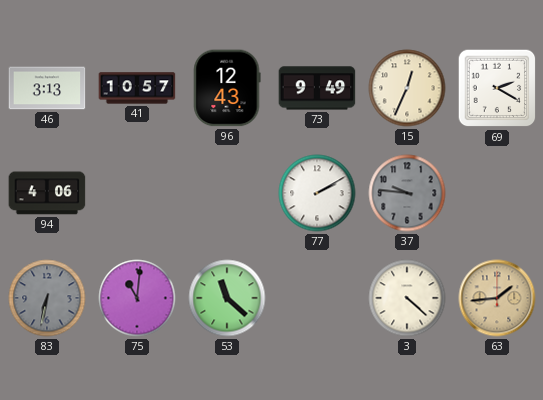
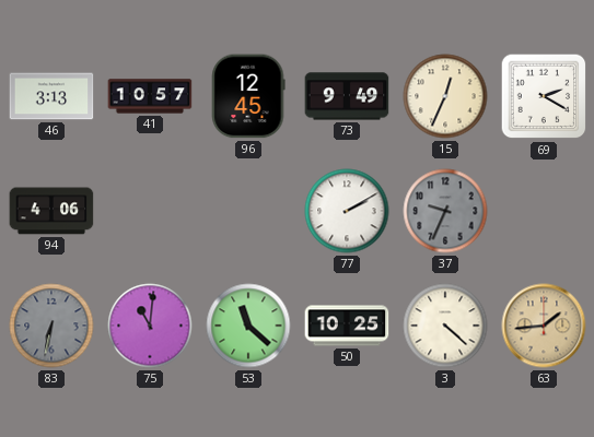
96: 12:43 -> 12:45 (248, 96)
37: 9:46 -> 9:34 (445, 211)
50: none -> 10:25 (347, 326)
